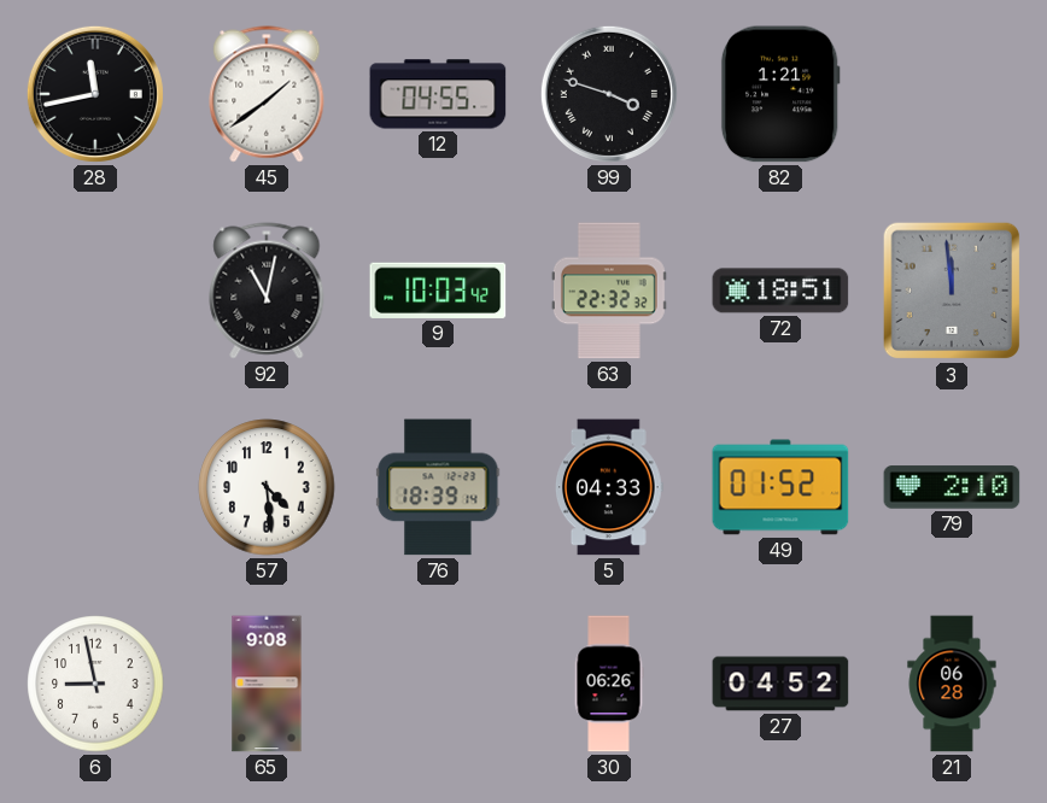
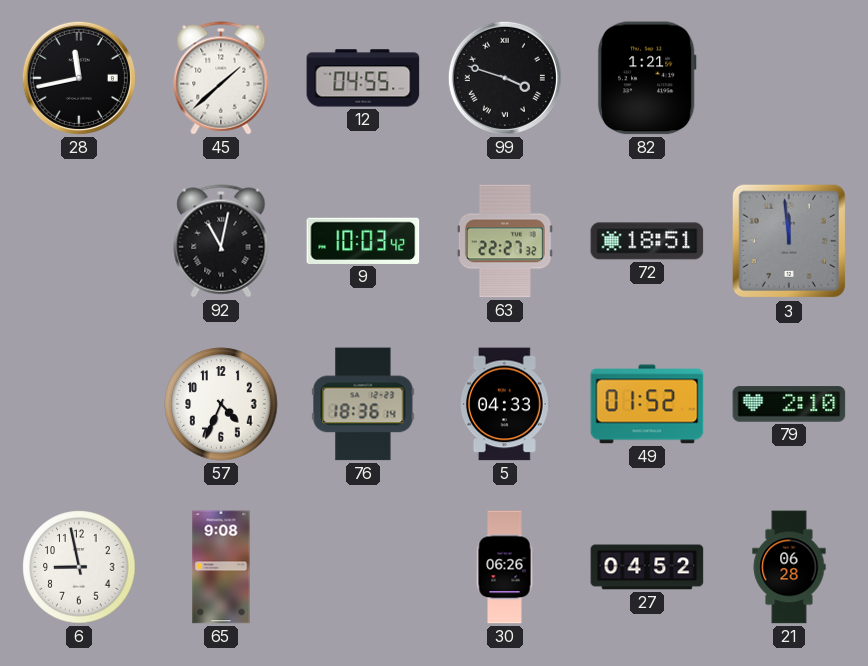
45: 1:39 -> 1:38 (221, 78)
63: 22:32 -> 22:27 (505, 241)
57: 4:29 -> 4:34 (221, 404)
76: 18:39 -> 18:36 (363, 404)
